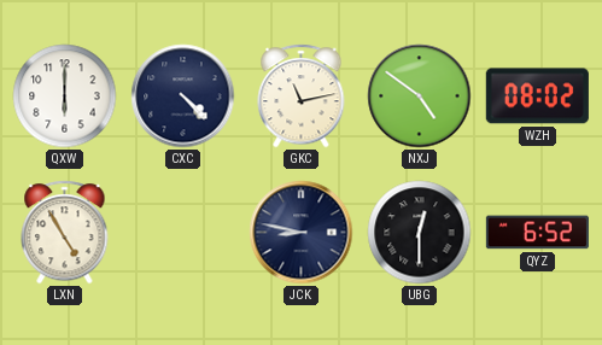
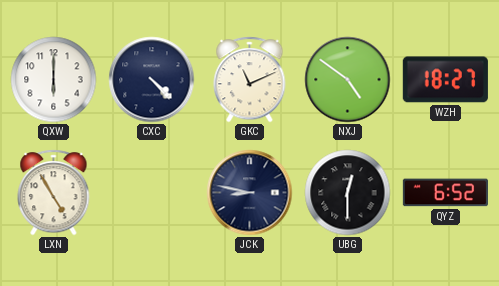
GKC: 11:13 -> 11:11 (250, 80)
WZH: 08:02 -> 18:27 (445, 80)
